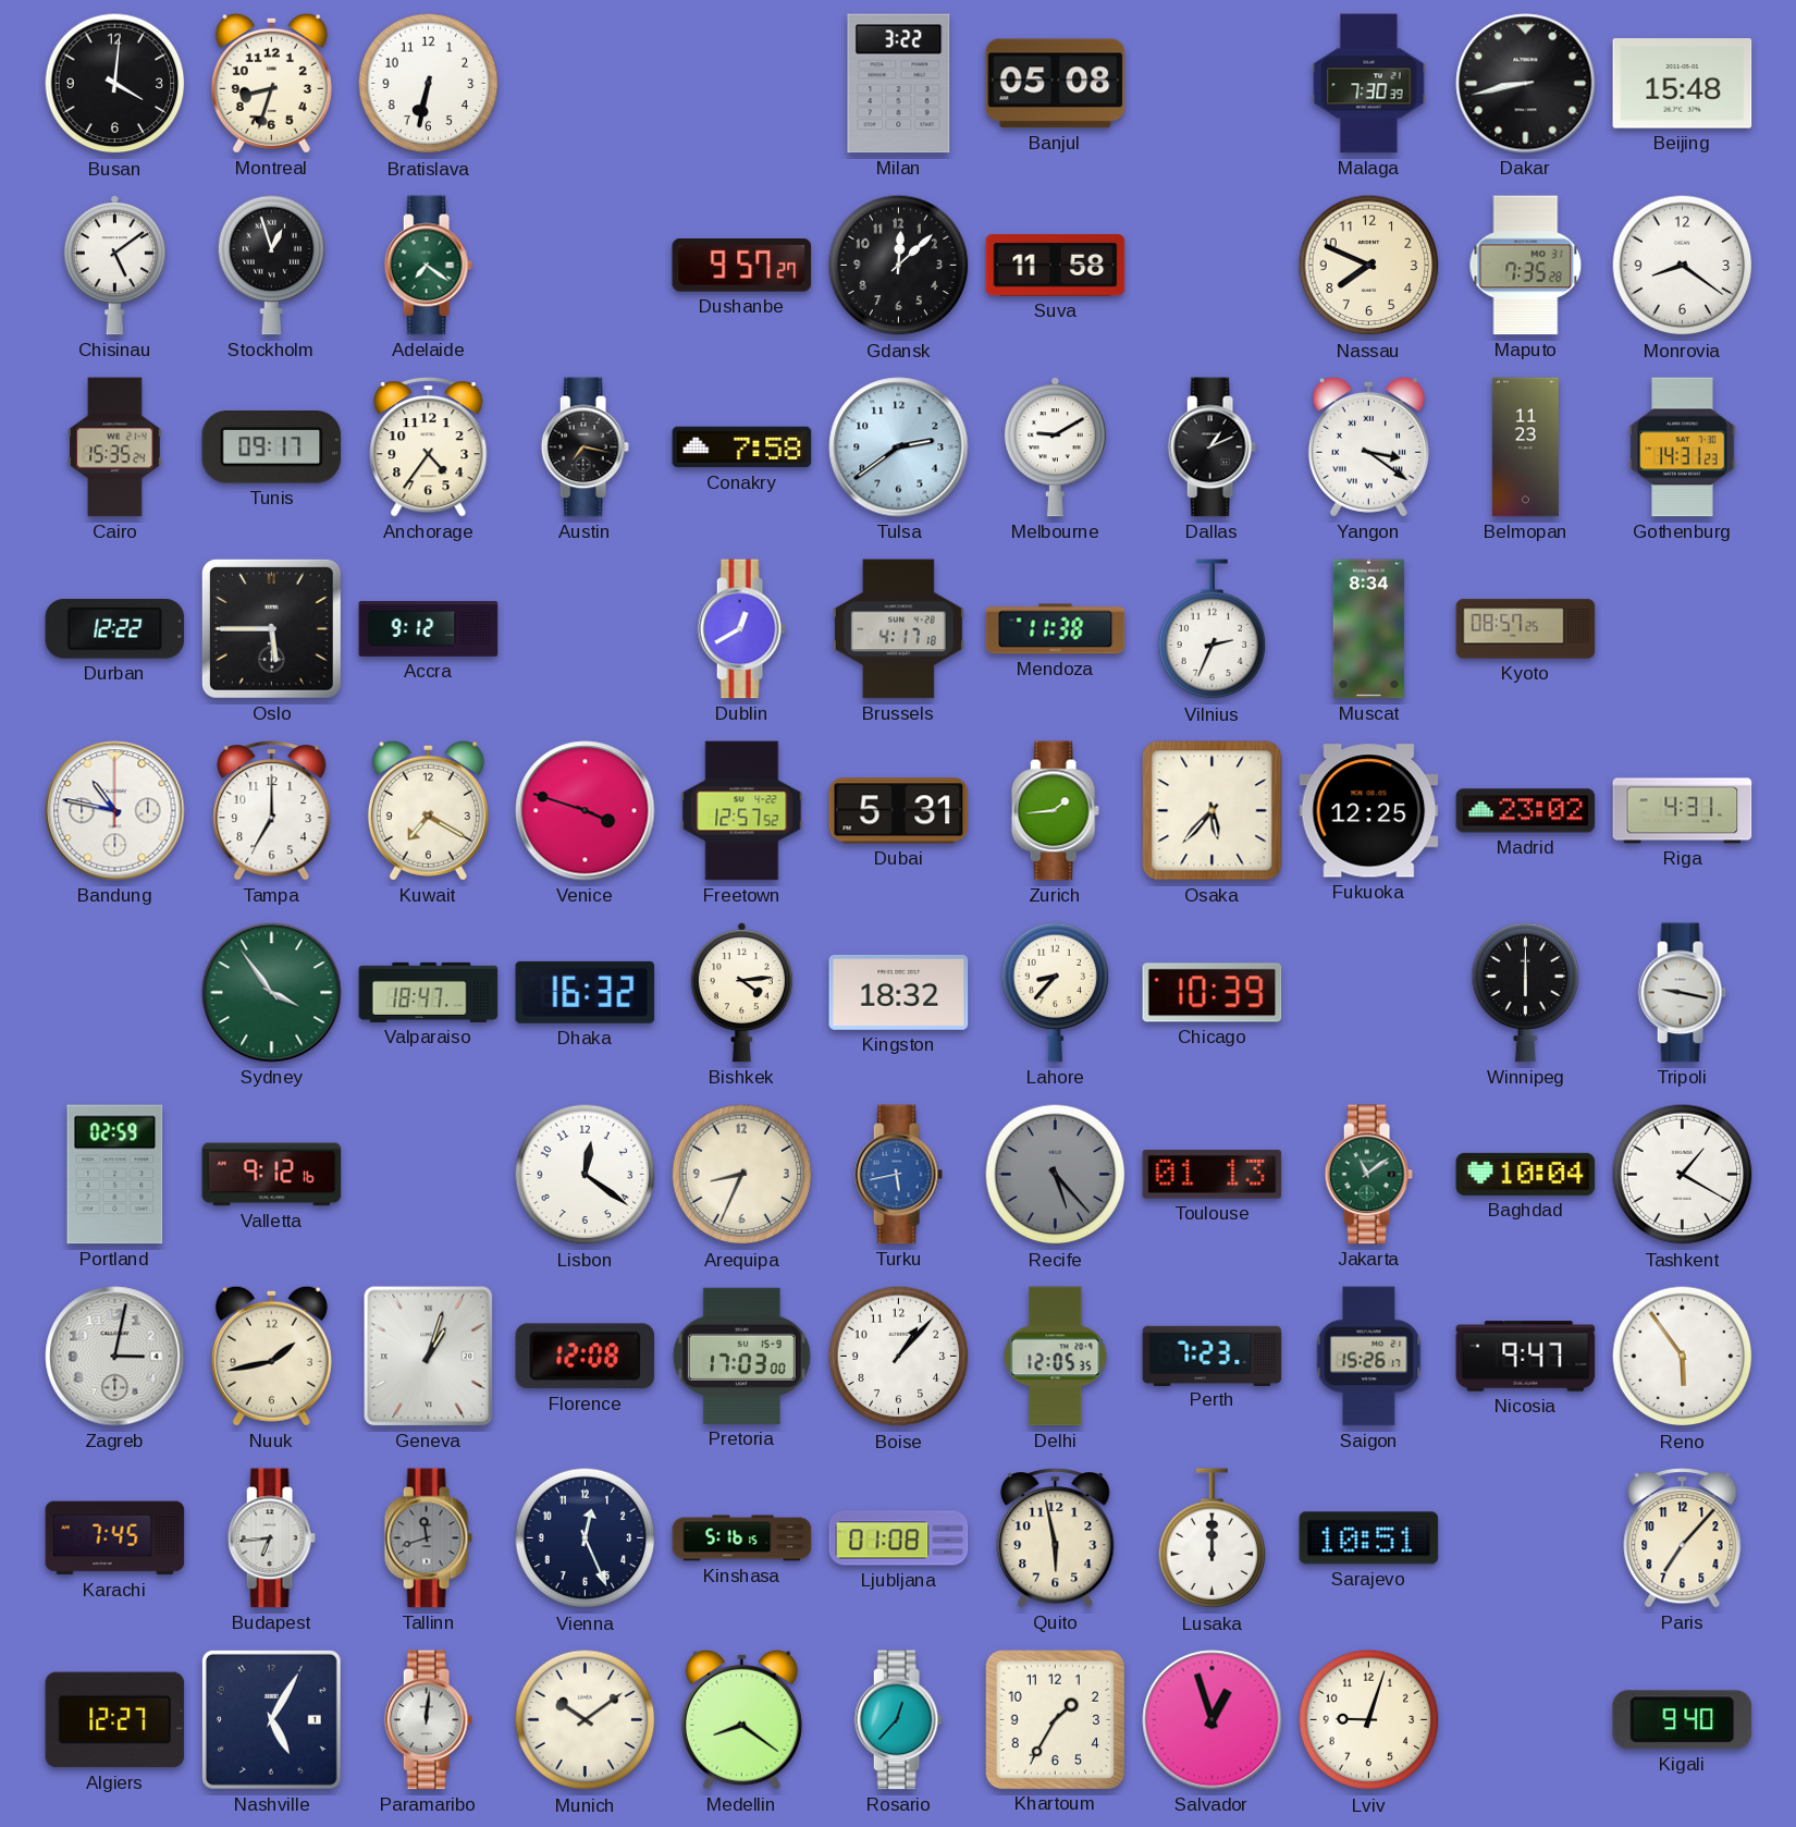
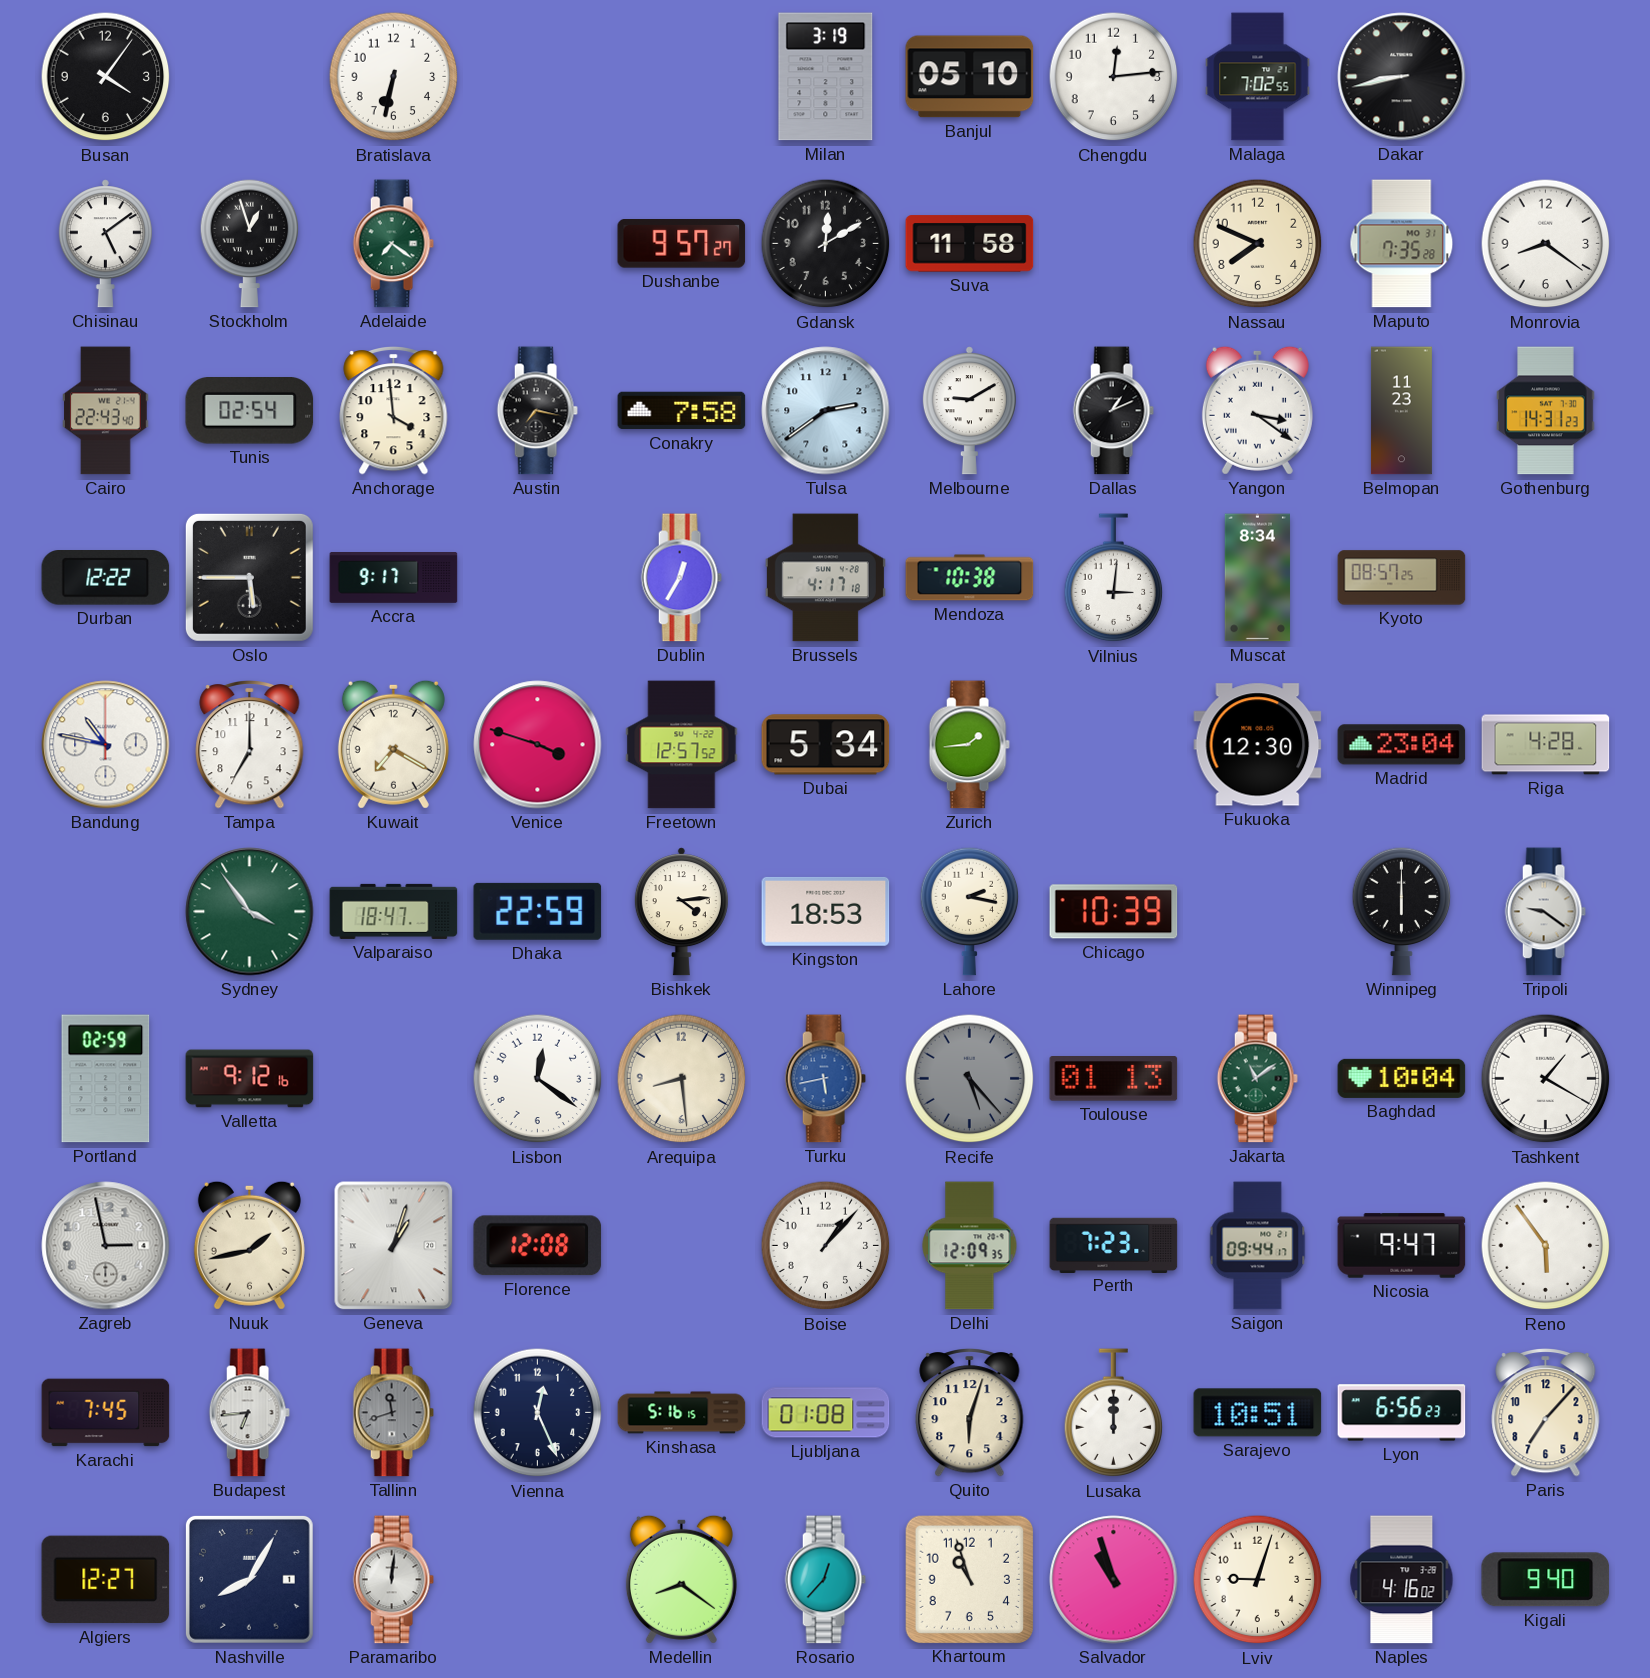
Busan: 4:01 -> 4:06 (106, 77)
Montreal: 8:33 -> none (271, 83)
Milan: 3:22 -> 3:19 (826, 77)
Banjul: 05:08 -> 05:10 (970, 77)
Chengdu: none -> 12:14 (1114, 77)
Malaga: 7:30 -> 7:02 (1258, 77)
Beijing: 15:48 -> none (1683, 84)
Gdansk: 12:08 -> 12:10 (826, 244)
Cairo: 15:35 -> 22:43 (106, 411)
Tunis: 09:17 -> 02:54 (250, 411)
Anchorage: 4:36 -> 3:59 (394, 411)
Accra: 9:12 -> 9:17 (394, 578)
Dublin: 12:40 -> 12:35 (681, 578)
Mendoza: 11:38 -> 10:38 (970, 578)
Vilnius: 2:34 -> 3:01 (1114, 578)
Dubai: 5:31 -> 5:34 (826, 745)
Osaka: 5:37 -> none (1213, 811)
Fukuoka: 12:25 -> 12:30 (1258, 745)
Madrid: 23:02 -> 23:04 (1402, 745)
Riga: 4:31 -> 4:28 (1546, 745)
Dhaka: 16:32 -> 22:59 (538, 911)
Kingston: 18:32 -> 18:53 (826, 911)
Lahore: 8:37 -> 2:17 (970, 911)
Tripoli: 9:17 -> 9:21 (1545, 912)
Arequipa: 8:34 -> 8:29 (682, 1079)
Zagreb: 3:02 -> 2:58 (106, 1246)
Pretoria: 17:03 -> none (741, 1356)
Delhi: 12:05 -> 12:09 (970, 1246)
Saigon: 15:26 -> 09:44 (1258, 1246)
Quito: 5:58 -> 6:03 (970, 1413)
Lyon: none -> 6:56 (1402, 1413)
Nashville: 5:05 -> 8:05 (249, 1579)
Munich: 10:09 -> none (586, 1720)
Khartoum: 1:35 -> 10:57 (969, 1579)
Salvador: 12:57 -> 10:57 (1114, 1580)
Naples: none -> 4:16 (1402, 1580)
